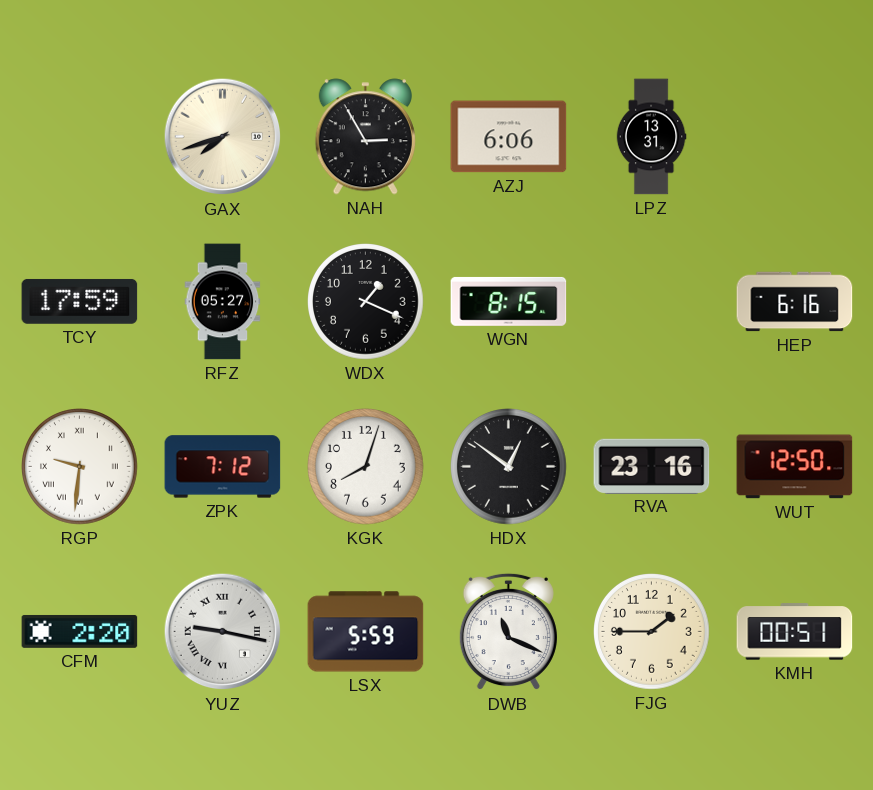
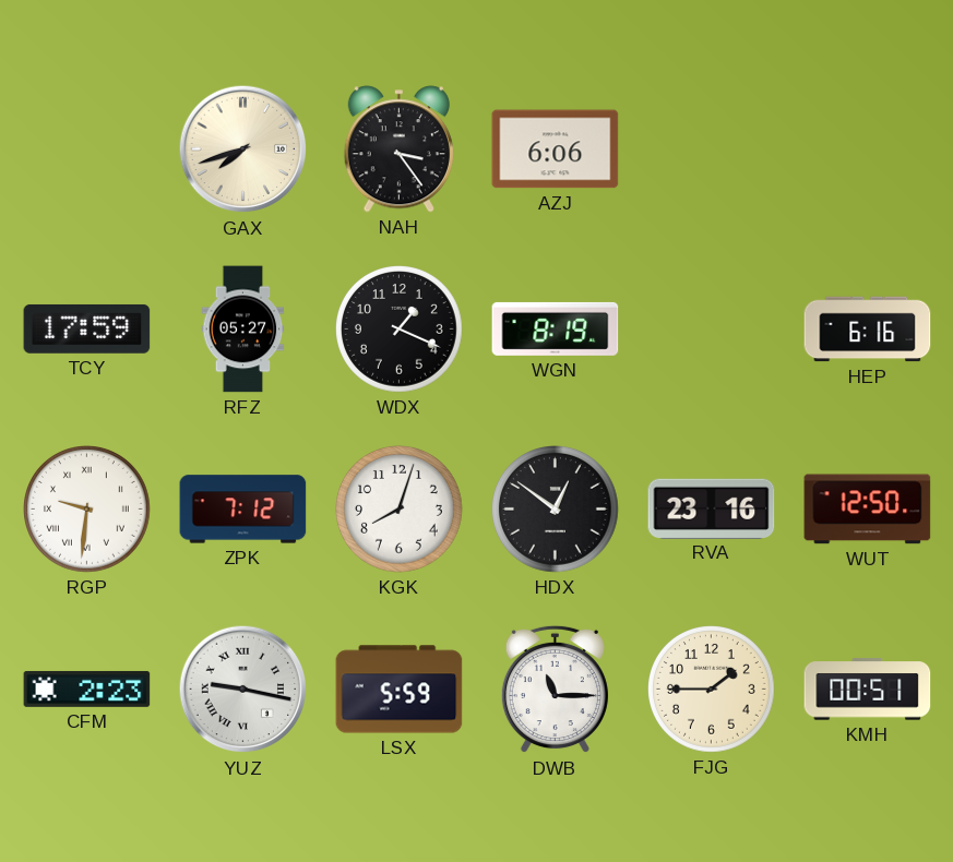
NAH: 2:55 -> 3:24 (398, 149)
LPZ: 13:31 -> none (651, 137)
WGN: 8:15 -> 8:19 (556, 328)
CFM: 2:20 -> 2:23 (87, 689)
DWB: 11:19 -> 11:15 (555, 690)
